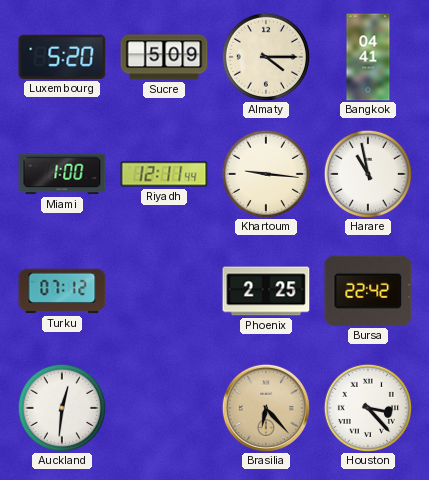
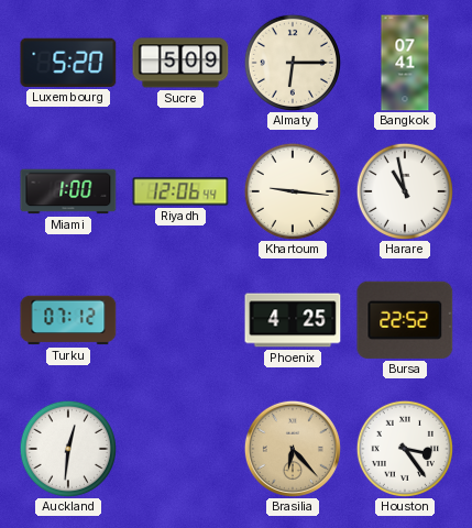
Almaty: 4:15 -> 6:15 (293, 63)
Bangkok: 04:41 -> 07:41 (405, 63)
Riyadh: 12:11 -> 12:06 (180, 191)
Phoenix: 2:25 -> 4:25 (293, 320)
Bursa: 22:42 -> 22:52 (405, 320)
Houston: 3:23 -> 3:24 (405, 449)
